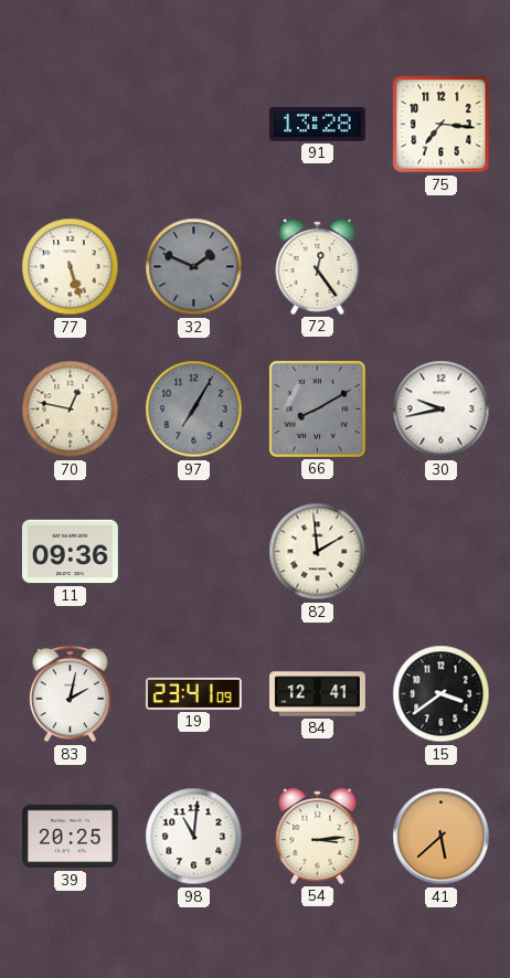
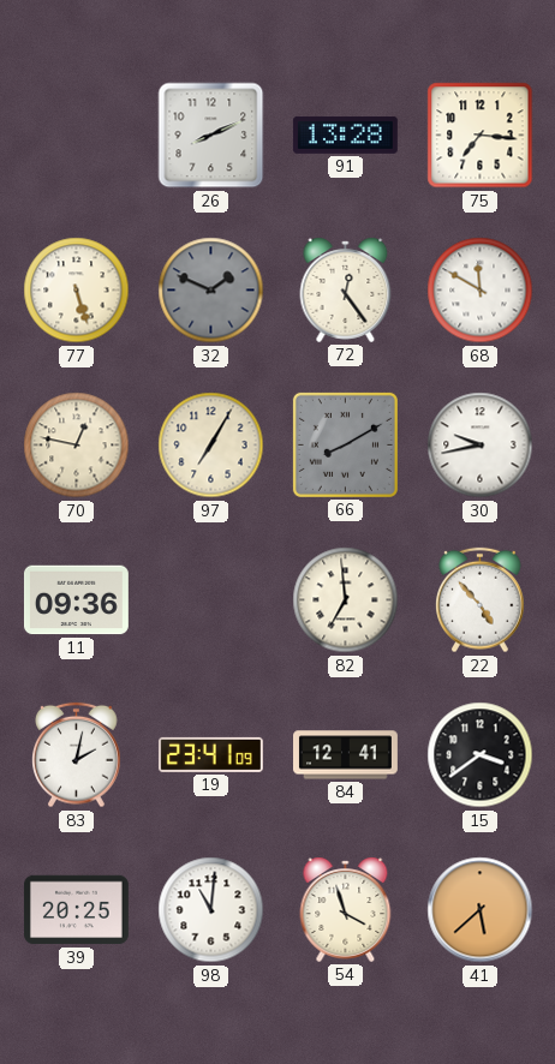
26: none -> 8:11 (211, 136)
68: none -> 11:50 (481, 291)
97 dial: grey -> cream (211, 446)
82: 1:59 -> 6:59 (346, 600)
22: none -> 4:53 (481, 600)
54: 3:14 -> 3:57 (346, 909)
